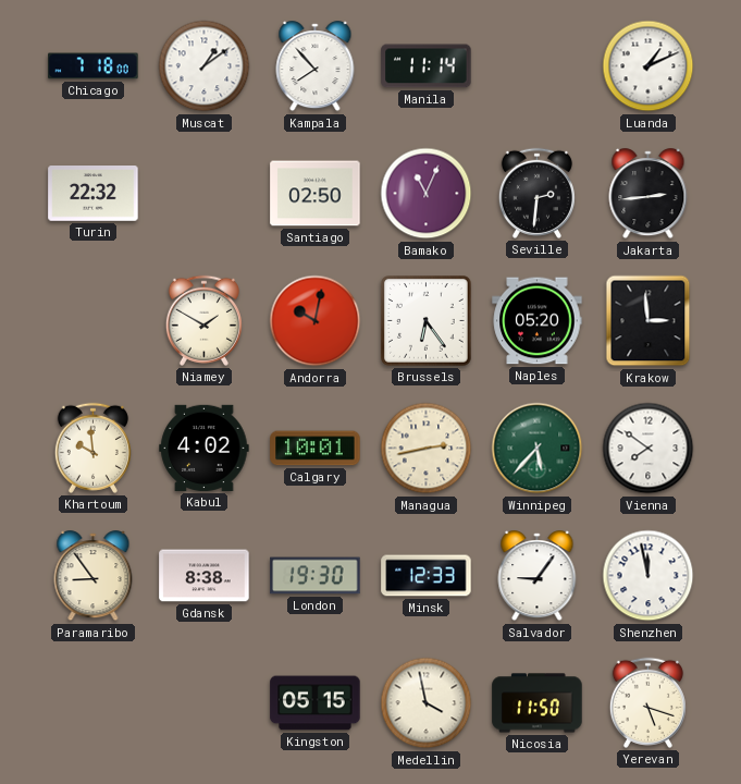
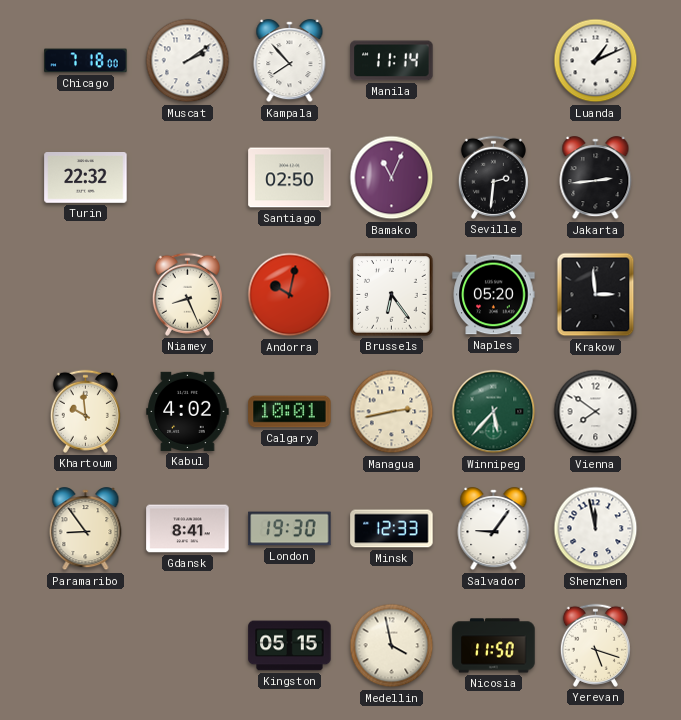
Muscat: 1:09 -> 2:09 (188, 61)
Niamey: 1:50 -> 8:26 (187, 294)
Gdansk: 8:38 -> 8:41 (188, 529)
